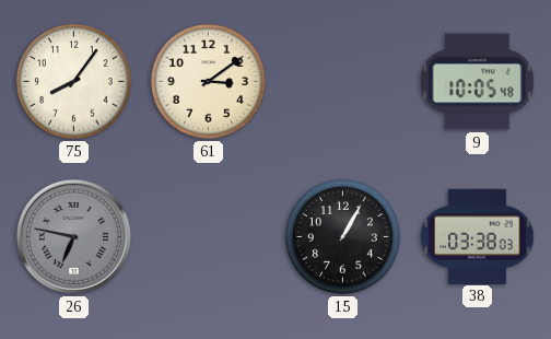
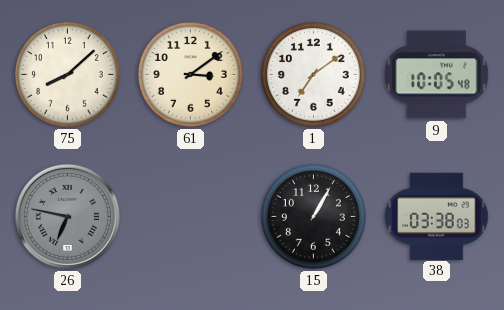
75: 8:06 -> 8:08 (67, 74)
1: none -> 7:09 (313, 74)
